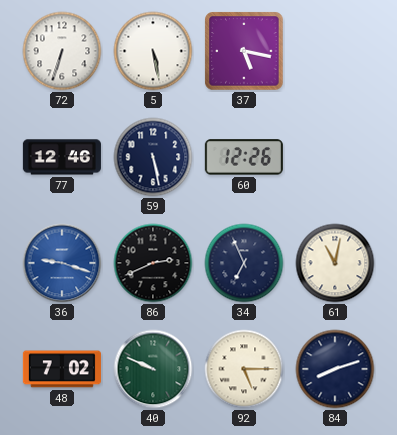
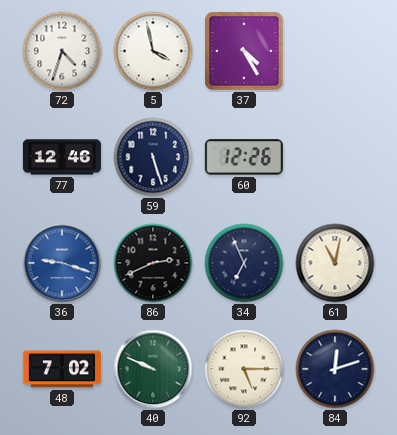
72: 6:33 -> 4:33 (62, 51)
5: 5:28 -> 3:58 (153, 51)
37: 5:17 -> 4:25 (244, 51)
59: 5:28 -> 5:27 (153, 157)
84: 8:12 -> 12:12 (335, 369)
